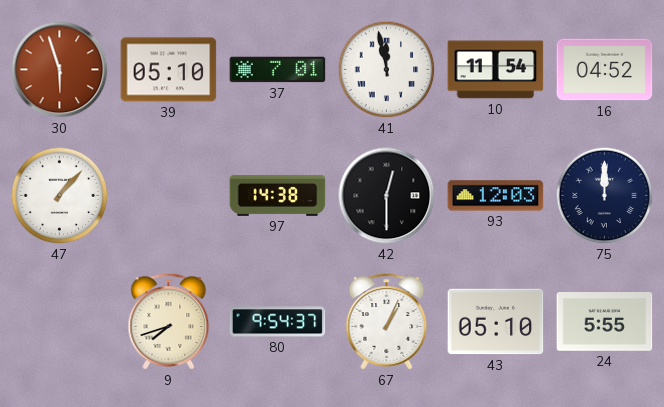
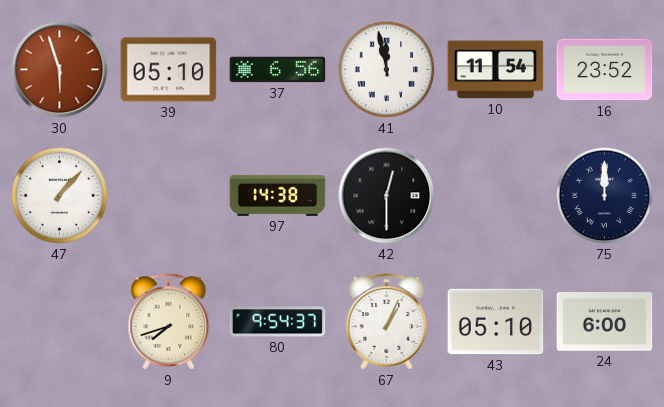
37: 7:01 -> 6:56 (278, 70)
16: 04:52 -> 23:52 (605, 70)
93: 12:03 -> none (496, 196)
24: 5:55 -> 6:00 (605, 322)
